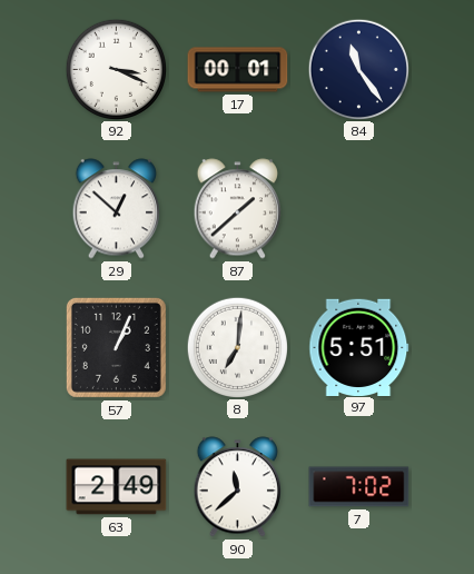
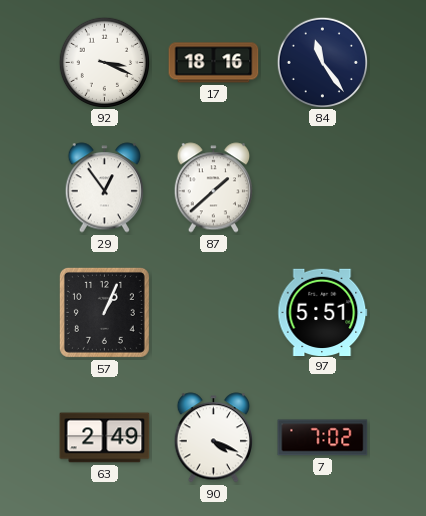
17: 00:01 -> 18:16 (214, 63)
29: 12:52 -> 12:54 (104, 188)
8: 7:01 -> none (237, 347)
90: 11:38 -> 4:19 (213, 438)
